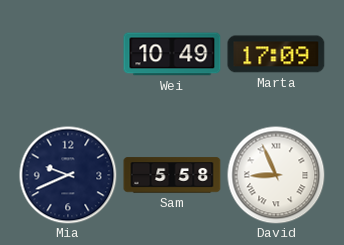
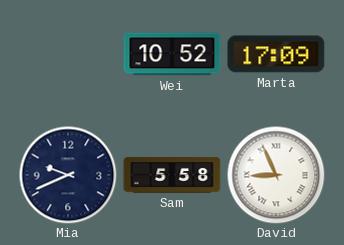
Wei: 10:49 -> 10:52 (172, 54)
